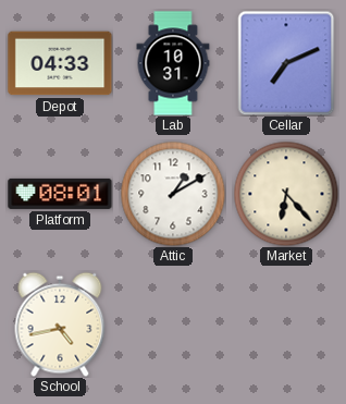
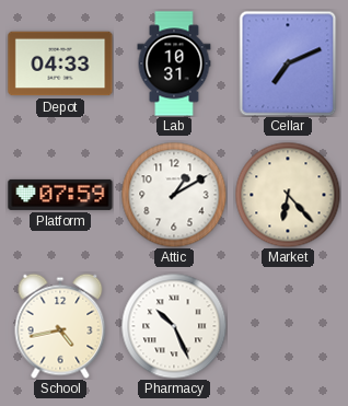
Platform: 08:01 -> 07:59 (60, 195)
Pharmacy: none -> 10:26 (174, 326)
